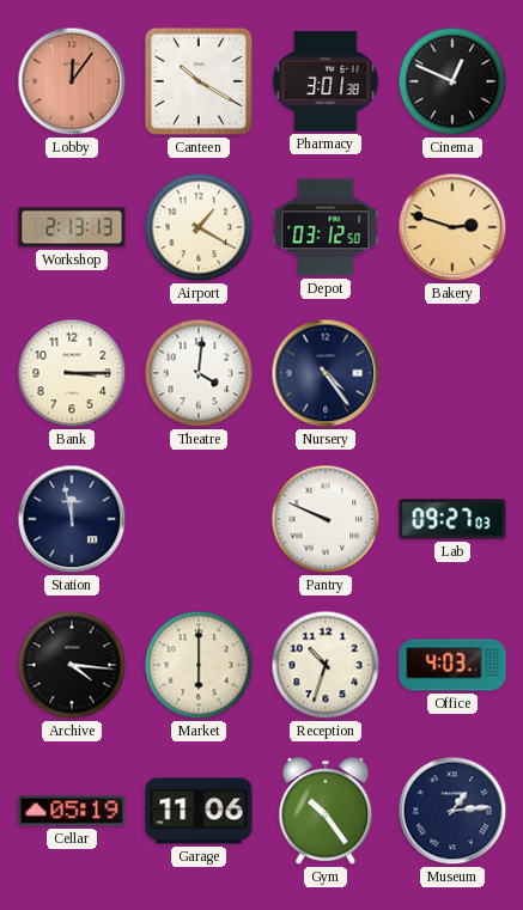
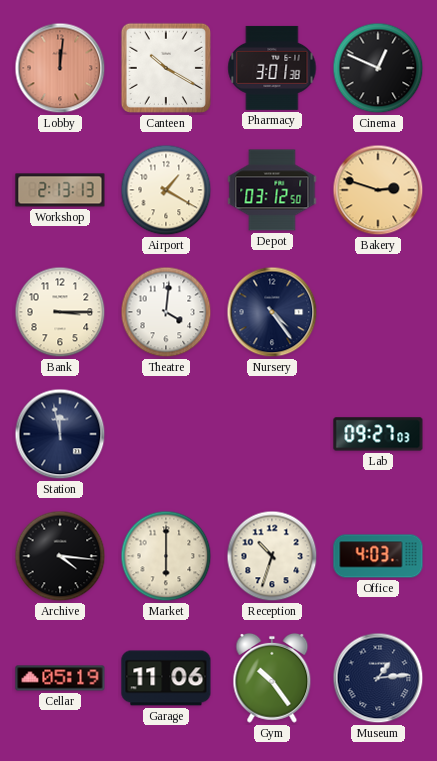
Lobby: 12:06 -> 12:01 (60, 68)
Pantry: 9:49 -> none (326, 519)
